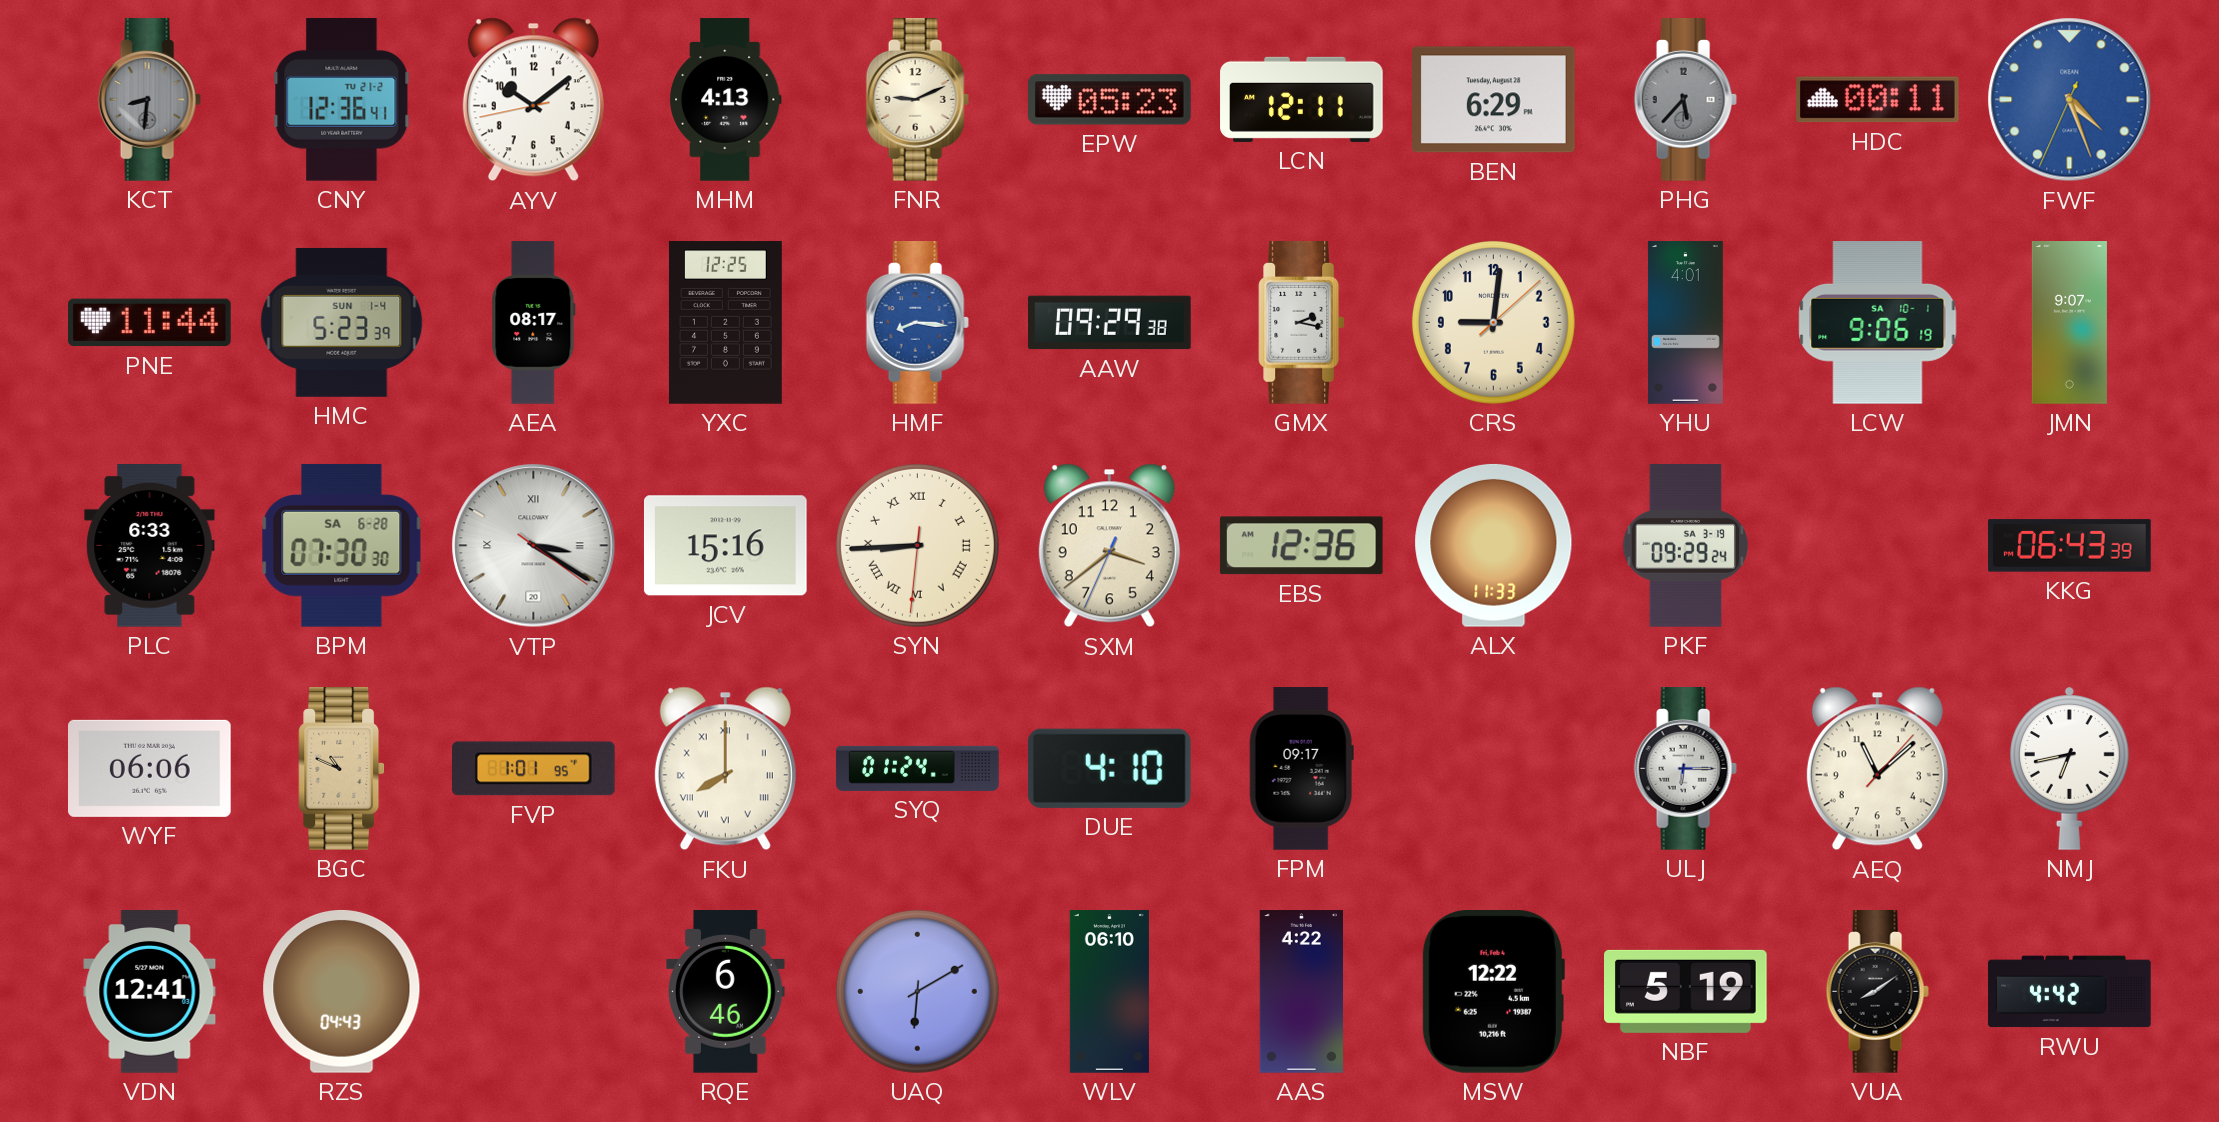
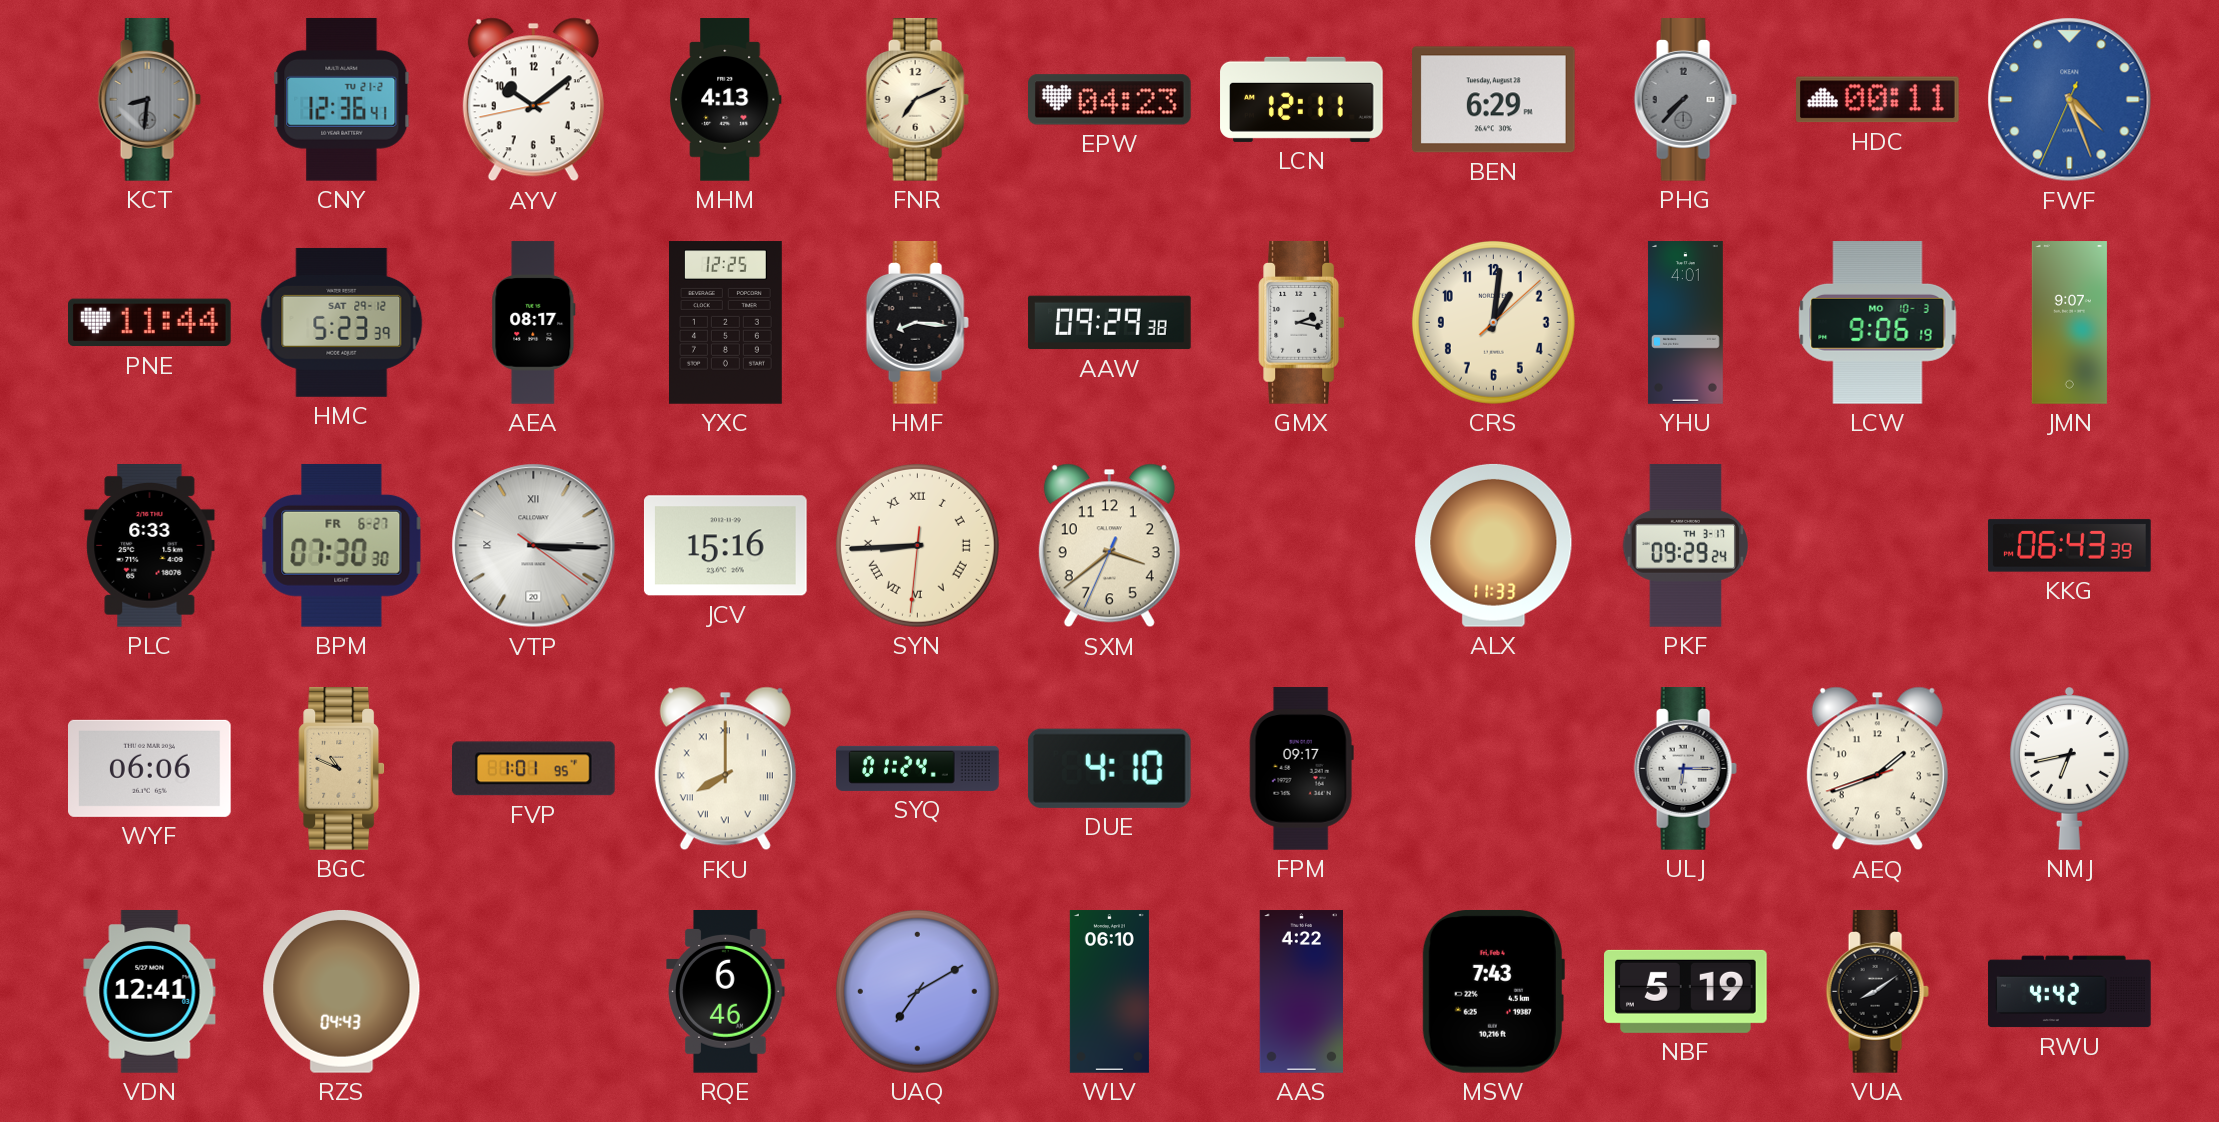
FNR: 9:11 -> 7:11 (917, 100)
EPW: 05:23 -> 04:23 (1110, 100)
PHG: 5:37 -> 7:37 (1685, 100)
HMC date: SUN 1-4 -> SAT 29-12 (342, 322)
HMF dial: blue -> black (917, 323)
CRS: 9:01 -> 1:01 (1493, 322)
LCW date: SA 10-1 -> MO 10-3 (1878, 323)
BPM date: SA 6-28 -> FR 6-27 (342, 545)
VTP: 3:20 -> 3:15 (534, 546)
EBS: 12:36 -> none (1301, 546)
PKF date: SA 3-19 -> TH 3-17 (1685, 546)
AEQ: 11:08 -> 1:41 (1877, 769)
UAQ: 6:10 -> 7:10 (917, 991)
MSW: 12:22 -> 7:43 (1493, 991)
